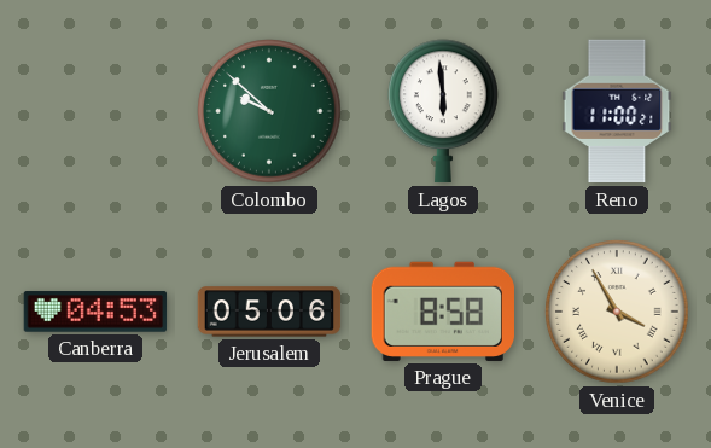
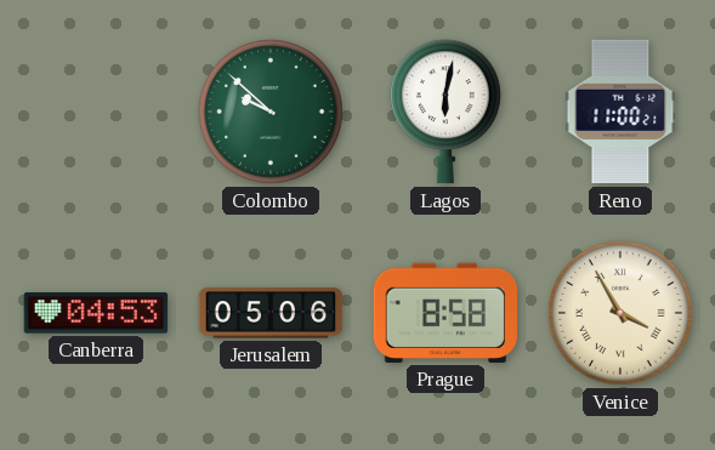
Lagos: 5:59 -> 6:02 (447, 112)
